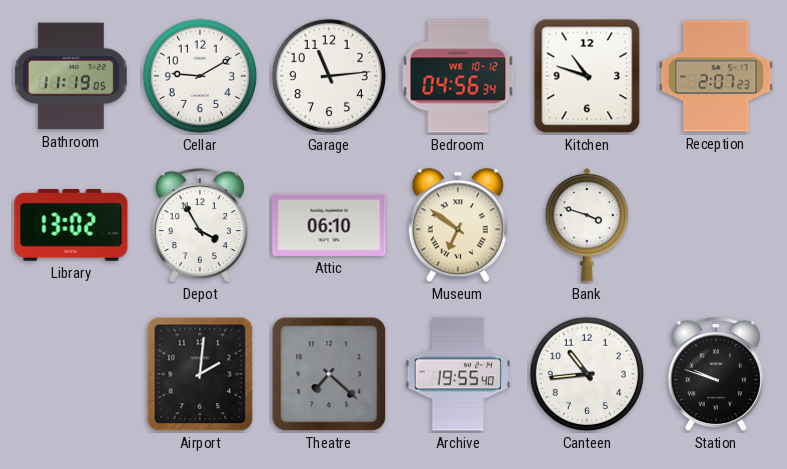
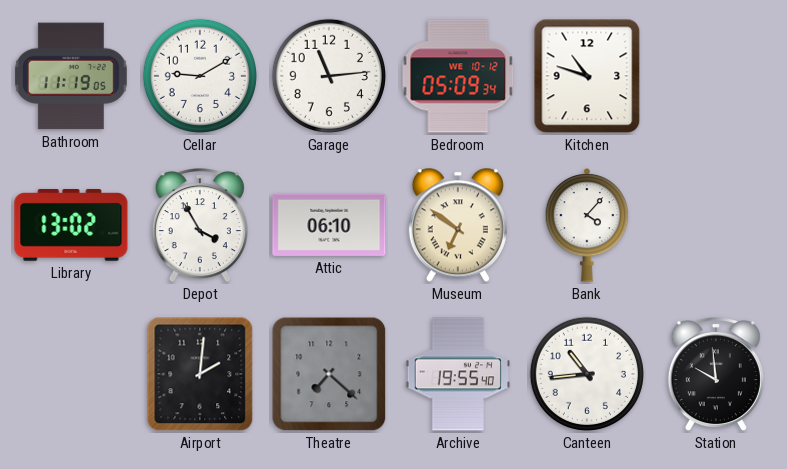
Bedroom: 04:56 -> 05:09 (458, 76)
Reception: 2:07 -> none (716, 76)
Bank: 3:48 -> 4:07 (587, 225)
Station: 9:48 -> 9:59 (716, 375)
